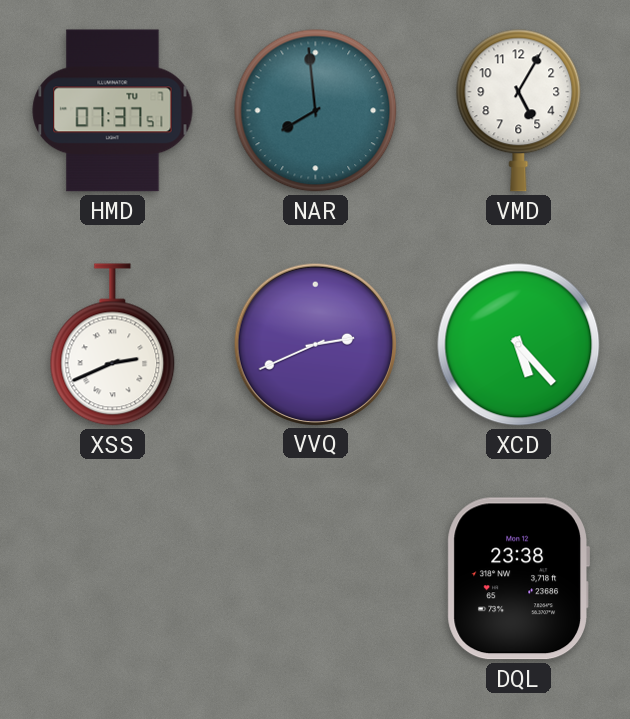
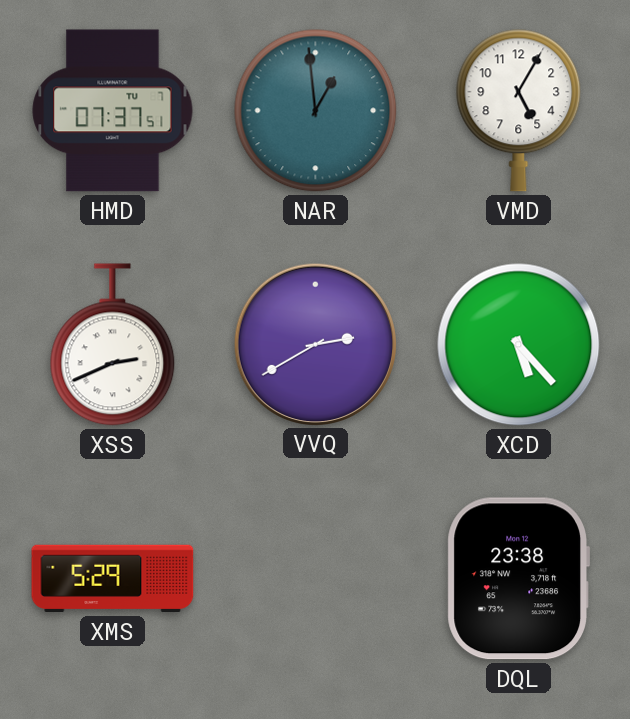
NAR: 7:59 -> 12:59 (316, 111)
VVQ: 2:41 -> 2:40 (315, 344)
XMS: none -> 5:29 (113, 579)
